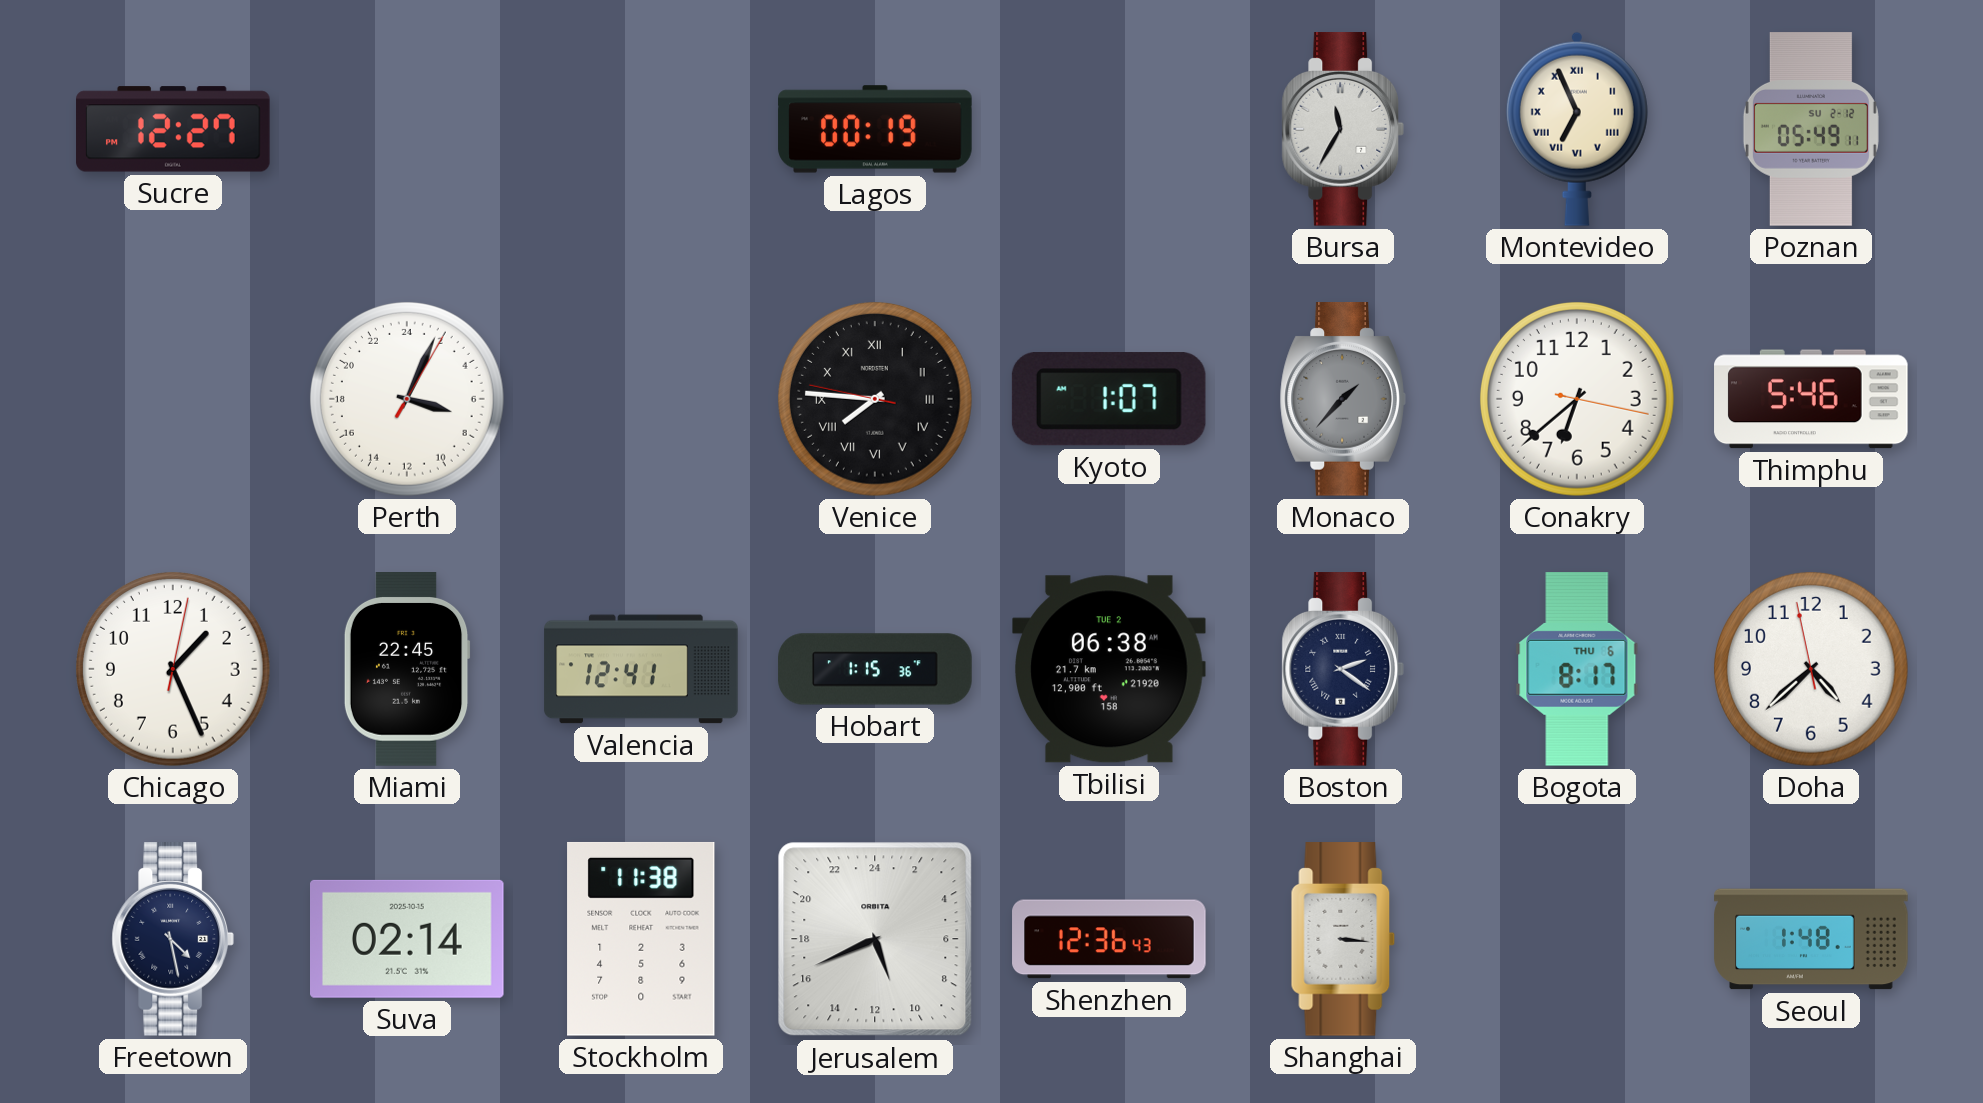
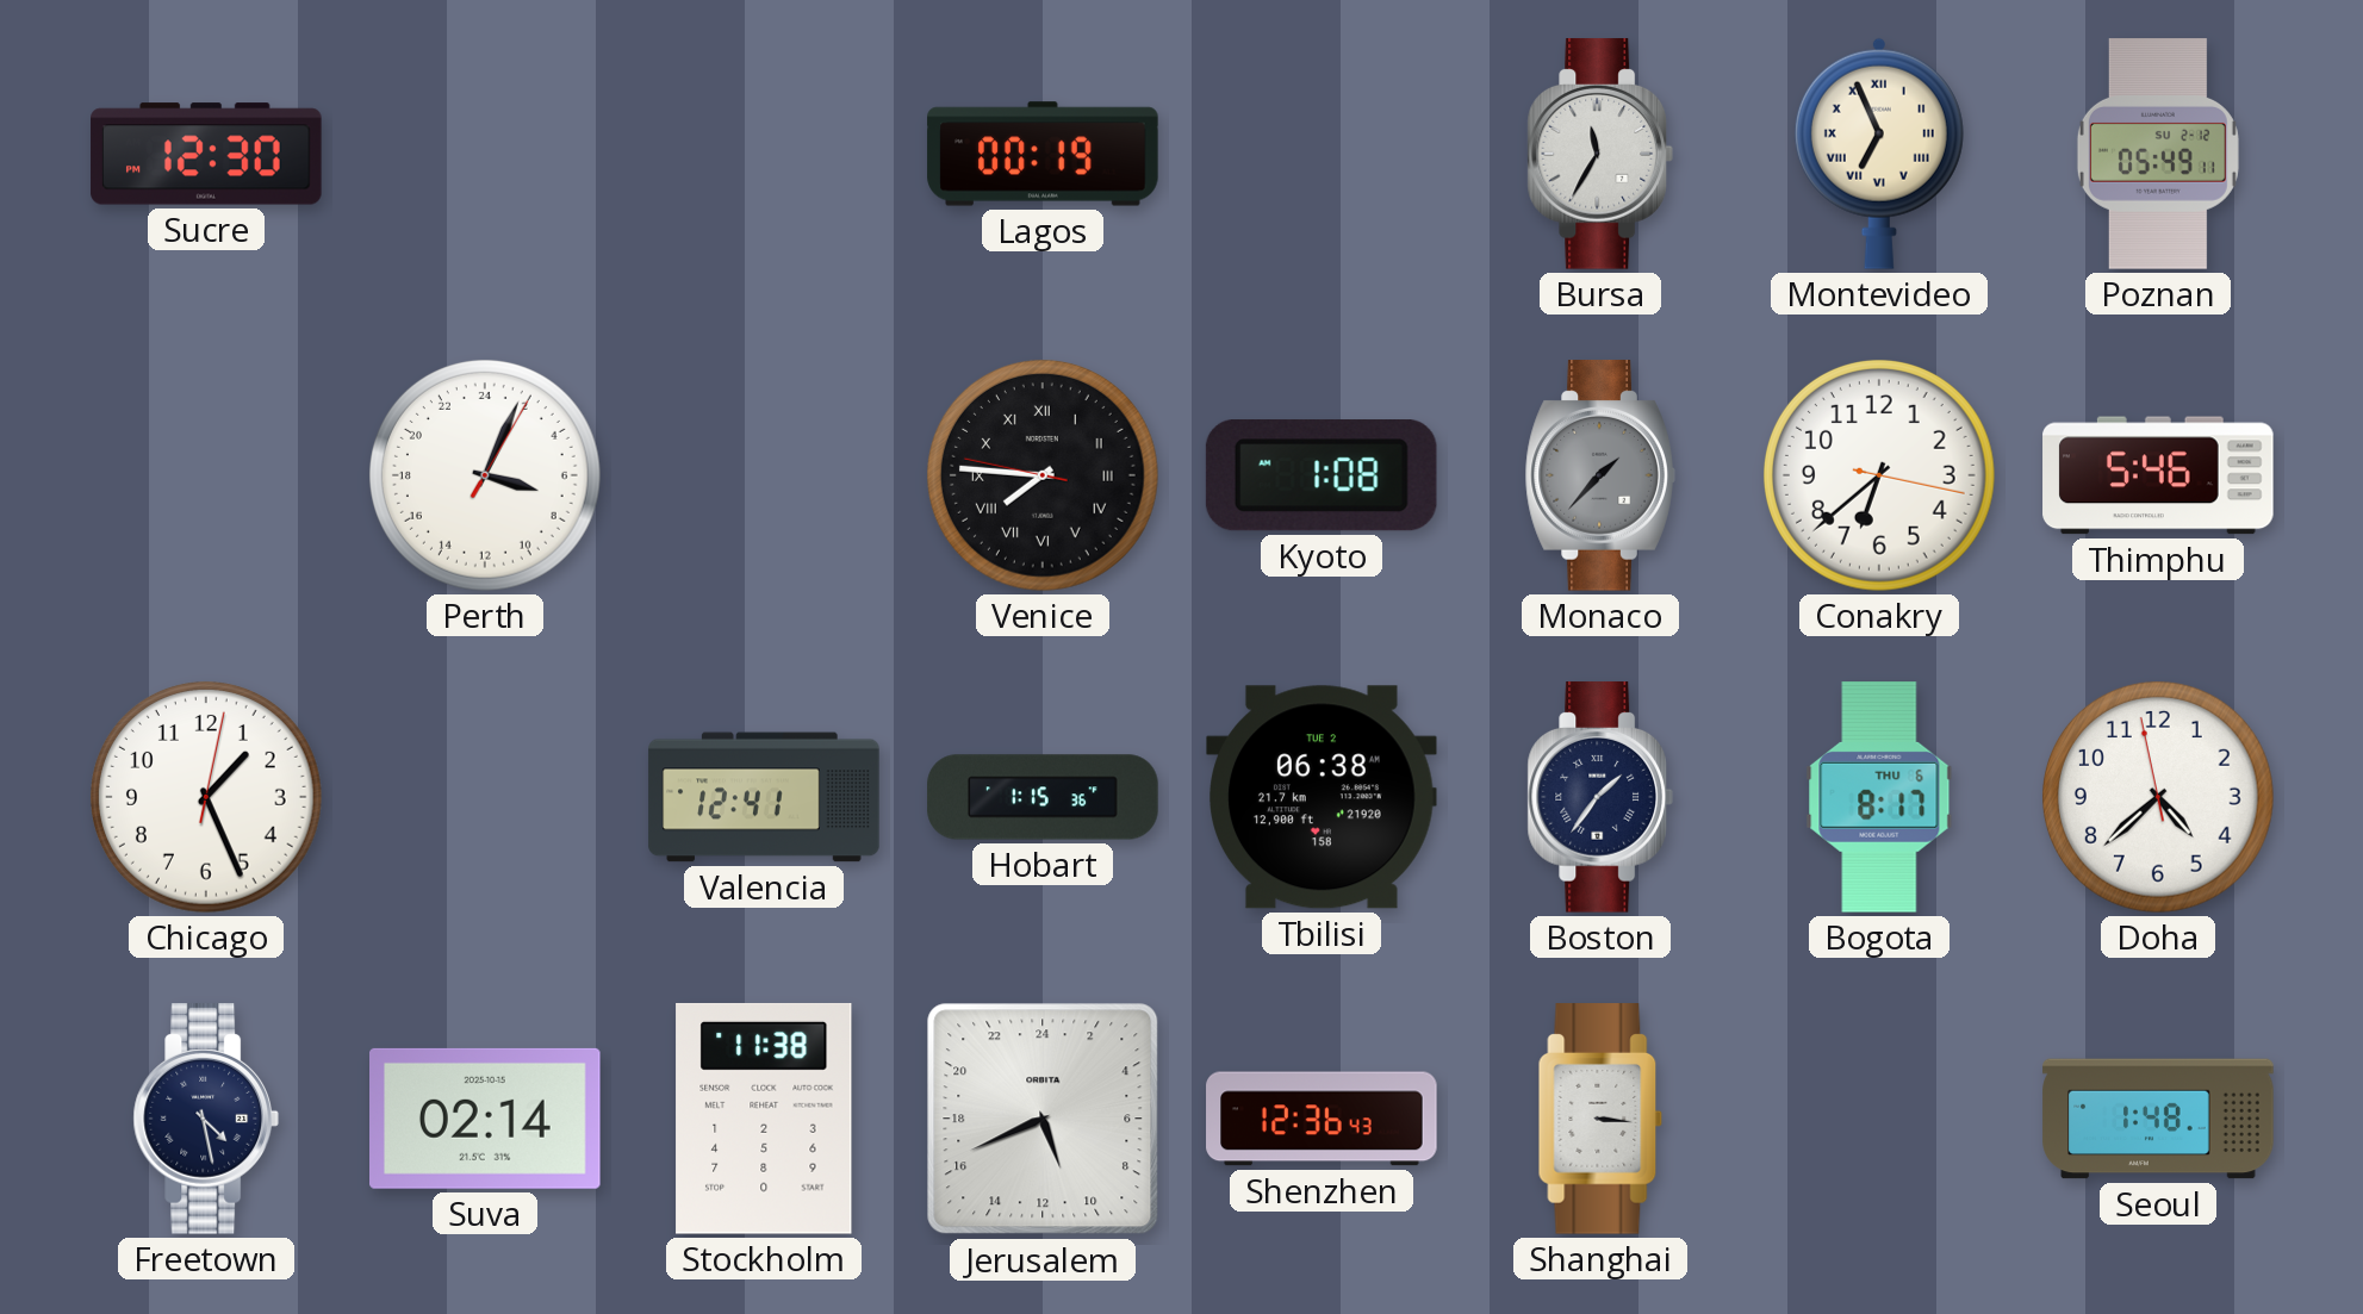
Sucre: 12:27 -> 12:30 (206, 154)
Kyoto: 1:07 -> 1:08 (1322, 475)
Miami: 22:45 -> none (407, 669)
Boston: 2:21 -> 1:36 (1600, 797)
